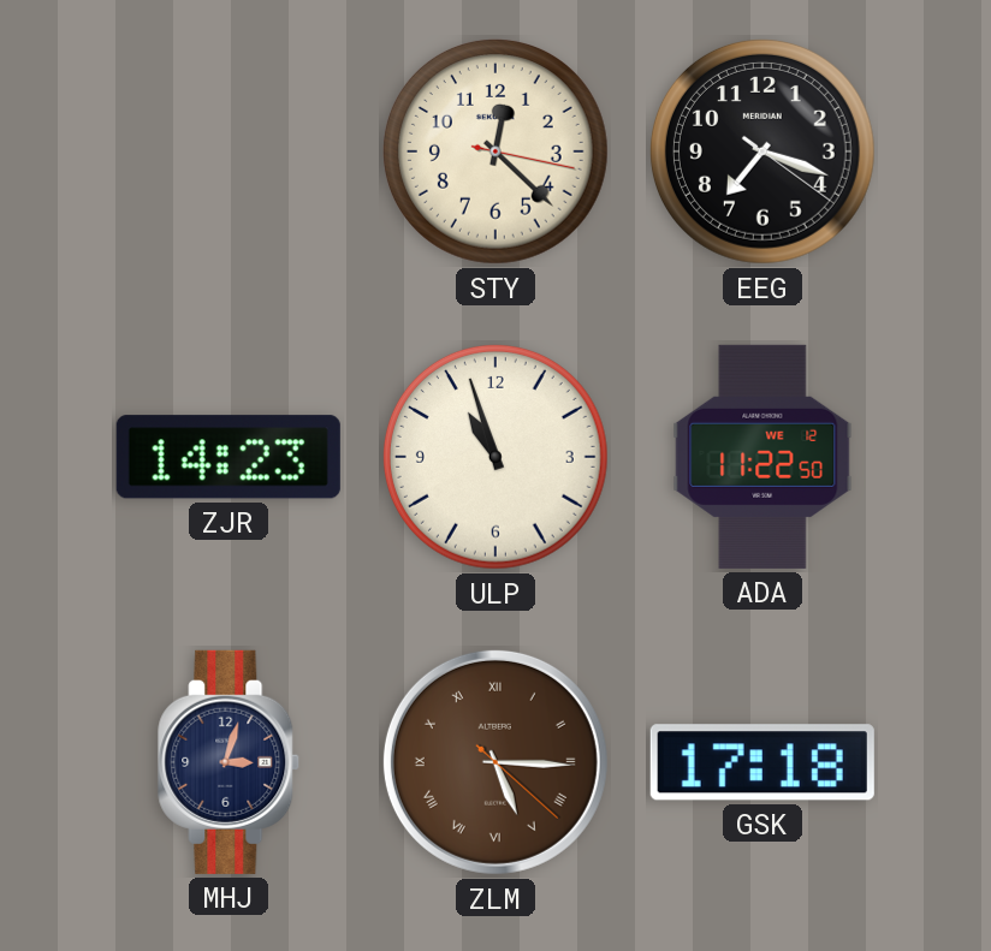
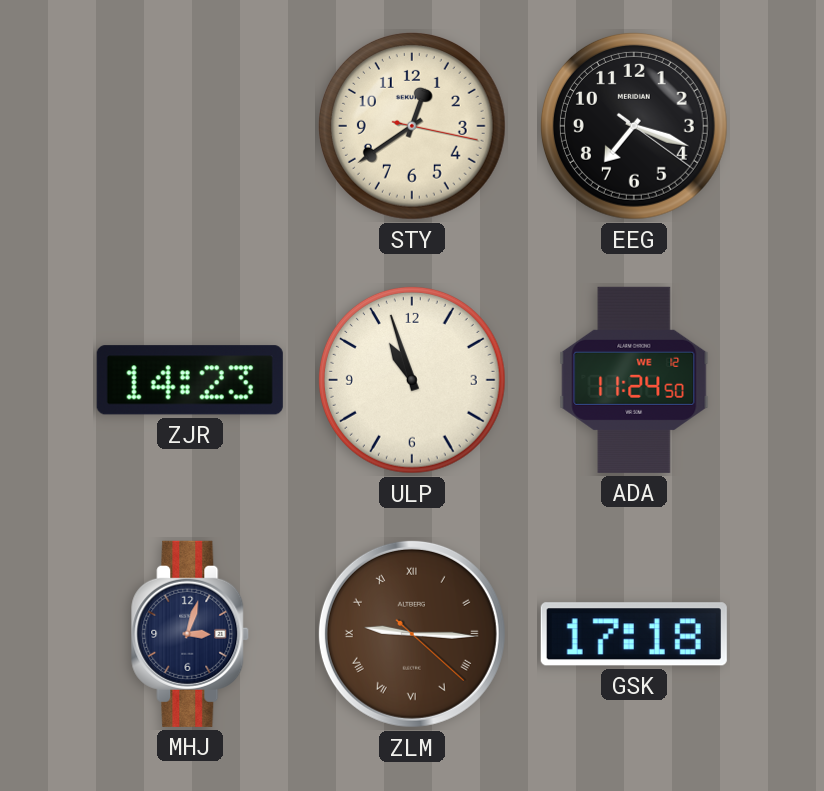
STY: 12:22 -> 12:39 (412, 126)
ADA: 11:22 -> 11:24 (634, 380)
ZLM: 5:15 -> 9:15 (412, 634)
